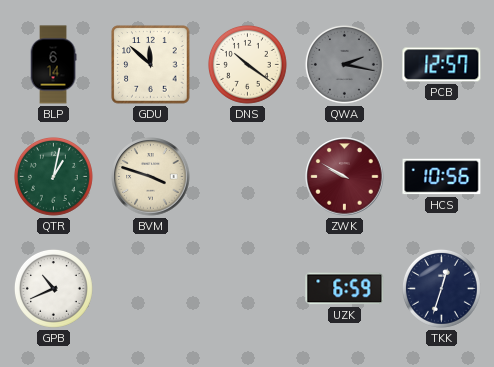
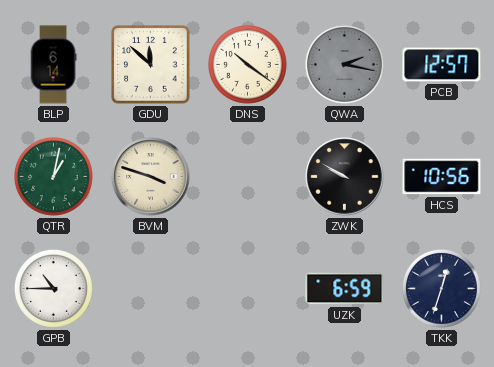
ZWK dial: burgundy -> black (345, 177)
GPB: 10:41 -> 10:45 (53, 288)
